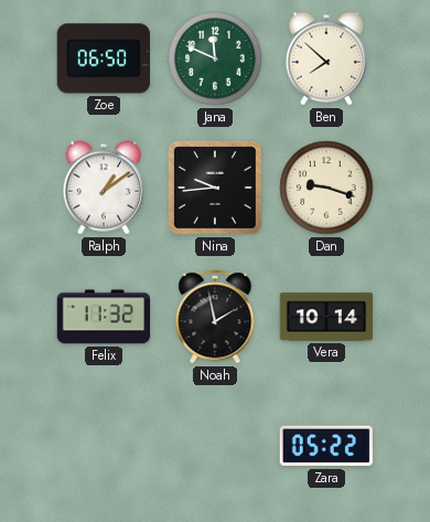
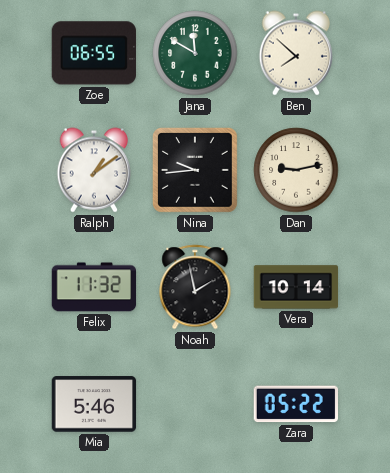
Zoe: 06:50 -> 06:55 (93, 53)
Jana: 11:49 -> 11:50 (195, 53)
Dan: 9:18 -> 9:13 (296, 170)
Mia: none -> 5:46 (94, 404)
